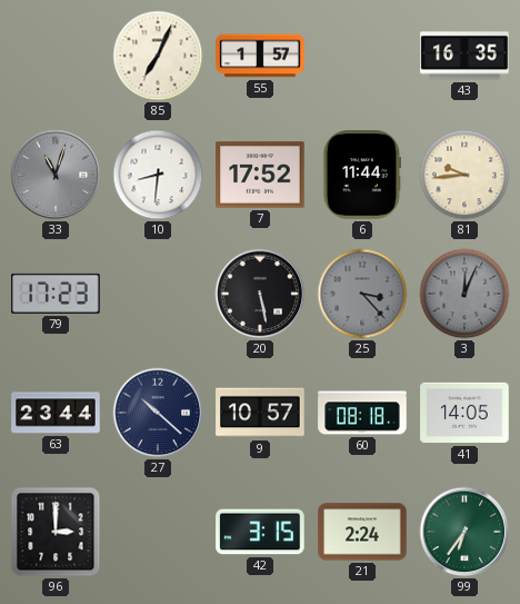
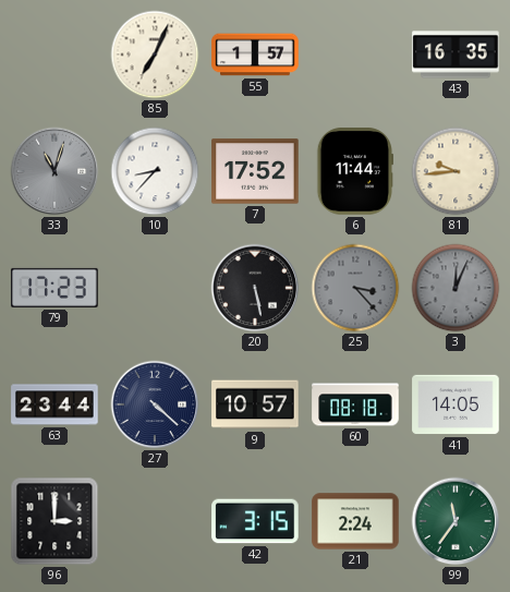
10: 8:31 -> 8:37 (155, 171)
27: 10:22 -> 4:22 (155, 404)
99: 6:36 -> 11:36 (456, 521)
